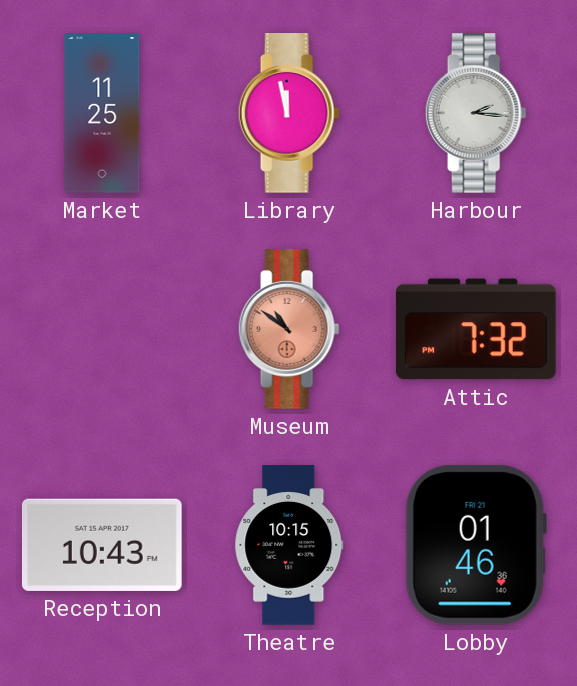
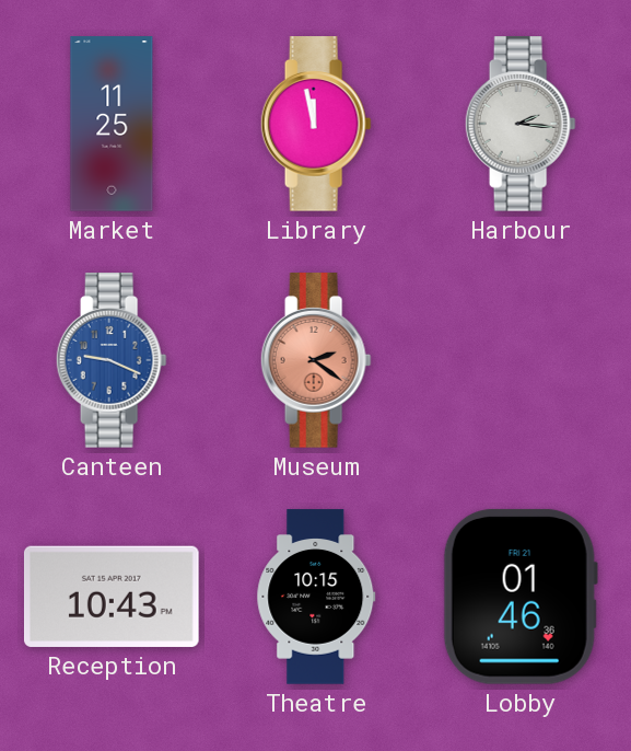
Canteen: none -> 9:19 (112, 360)
Museum: 10:51 -> 2:21 (316, 360)
Attic: 7:32 -> none (476, 329)
